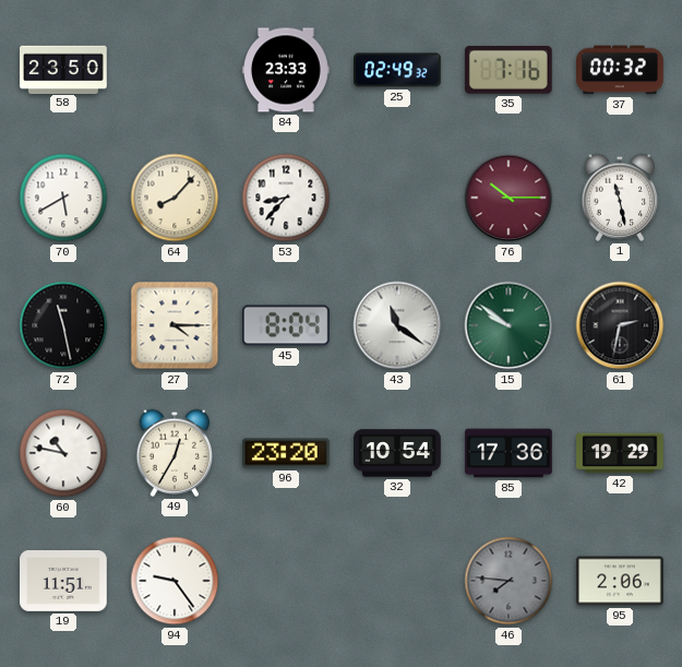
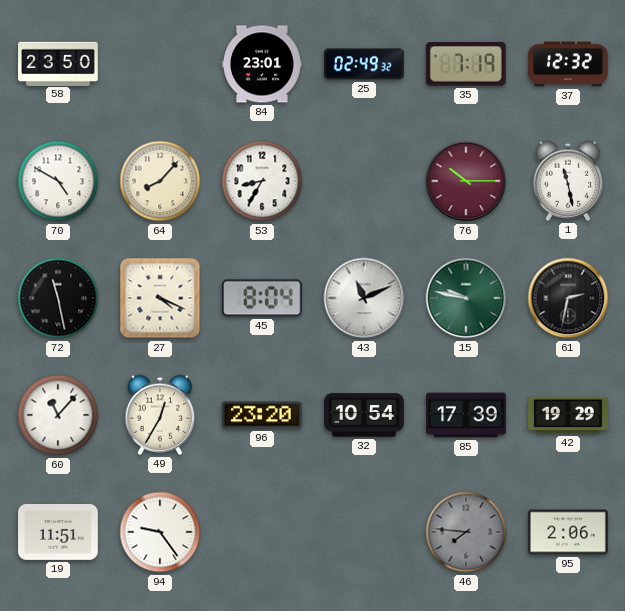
84: 23:33 -> 23:01 (262, 64)
35: 7:16 -> 7:19 (466, 65)
37: 00:32 -> 12:32 (569, 64)
70: 5:40 -> 4:50 (58, 181)
53: 8:37 -> 8:35 (262, 181)
27: 4:15 -> 4:19 (160, 298)
43: 11:21 -> 11:11 (364, 298)
15: 9:51 -> 9:47 (466, 298)
60: 10:47 -> 11:07 (58, 415)
85: 17:36 -> 17:39 (466, 415)
